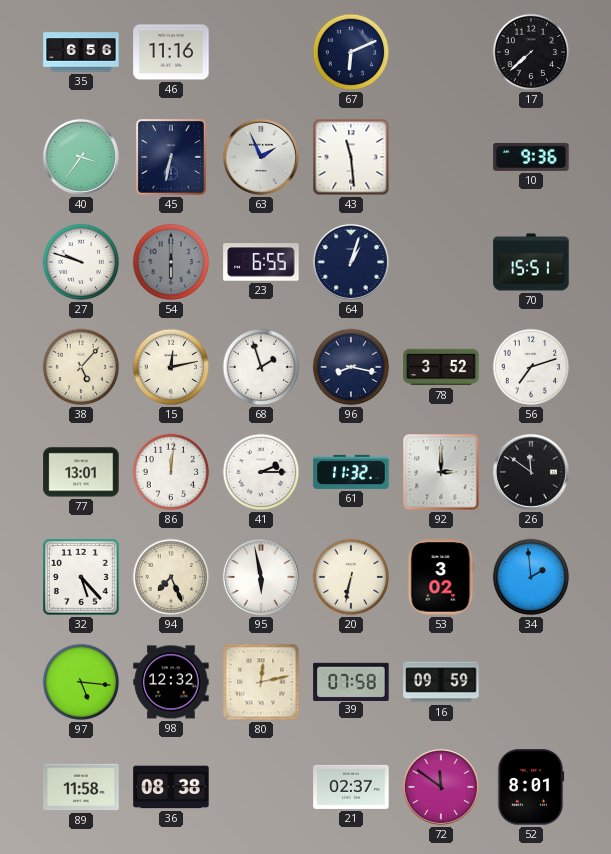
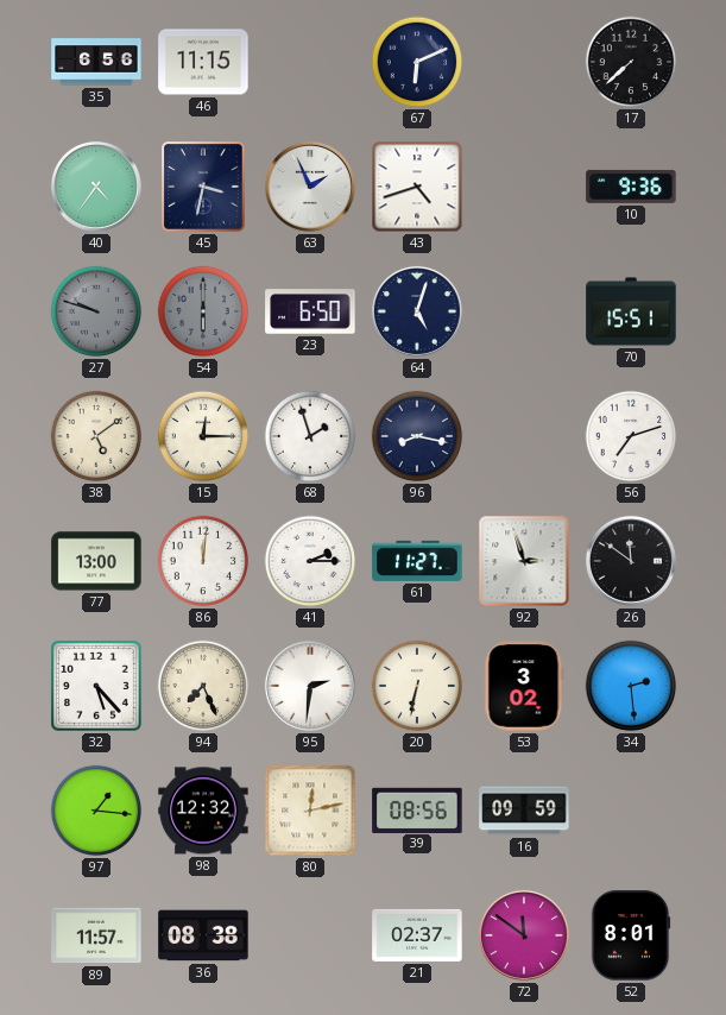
46: 11:16 -> 11:15 (203, 62)
40: 3:36 -> 4:36 (96, 187)
45: 6:32 -> 3:32 (204, 188)
43: 11:29 -> 4:42 (417, 187)
27 dial: white -> grey (96, 311)
23: 6:55 -> 6:50 (310, 311)
64: 1:03 -> 5:03 (417, 311)
38: 5:07 -> 5:09 (96, 436)
15: 12:13 -> 12:15 (203, 436)
78: 3:52 -> none (441, 367)
77: 13:01 -> 13:00 (96, 561)
61: 11:32 -> 11:27 (417, 561)
92: 3:00 -> 2:57 (524, 561)
95: 5:58 -> 2:31 (310, 686)
34: 1:59 -> 2:29 (631, 686)
97: 5:16 -> 1:16 (96, 811)
39: 07:58 -> 08:56 (417, 809)
89: 11:58 -> 11:57 (96, 935)
